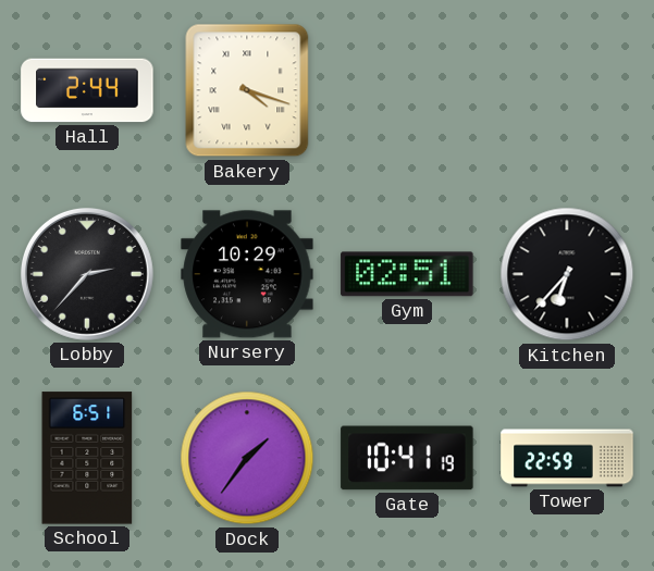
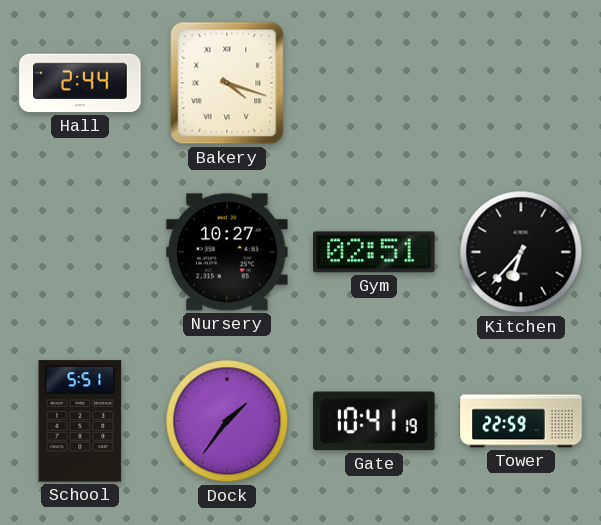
Lobby: 2:37 -> none (87, 274)
Nursery: 10:29 -> 10:27 (227, 252)
School: 6:51 -> 5:51 (80, 421)
